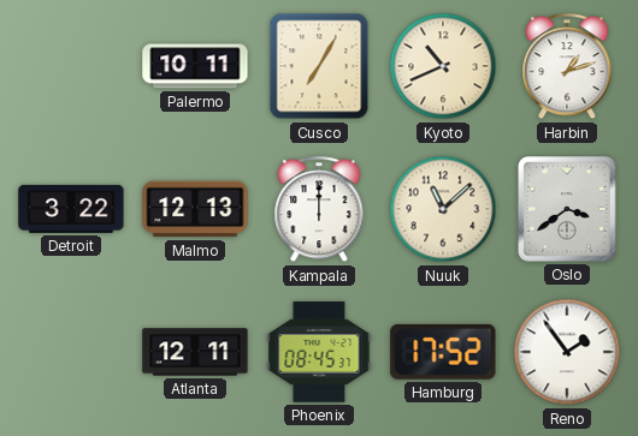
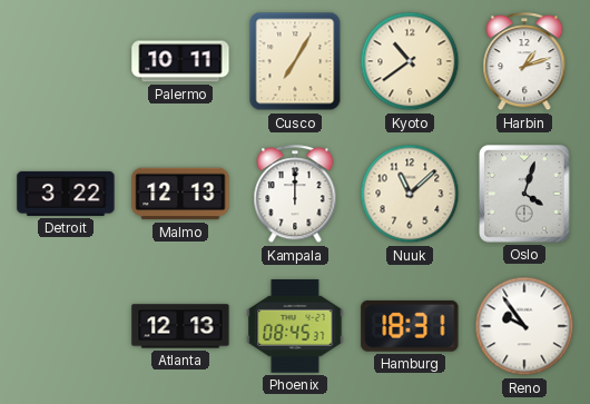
Kyoto: 10:41 -> 10:39 (410, 61)
Oslo: 3:39 -> 4:03 (524, 194)
Atlanta: 12:11 -> 12:13 (180, 326)
Hamburg: 17:52 -> 18:31 (410, 326)
Reno: 1:54 -> 9:54 (524, 326)
